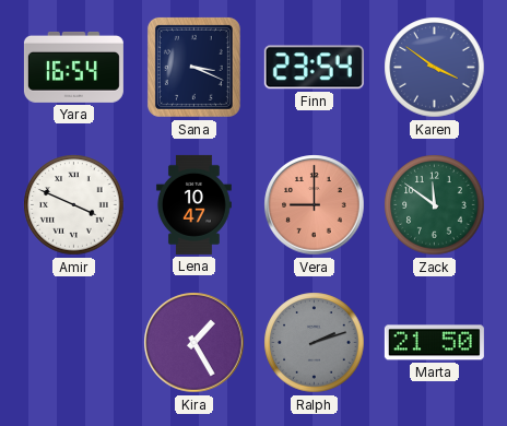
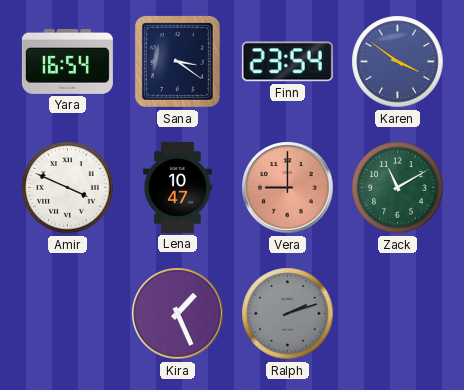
Sana: 3:19 -> 3:21 (177, 61)
Zack: 11:51 -> 11:10 (398, 188)
Kira: 1:25 -> 1:26 (178, 314)
Marta: 21:50 -> none (434, 343)
